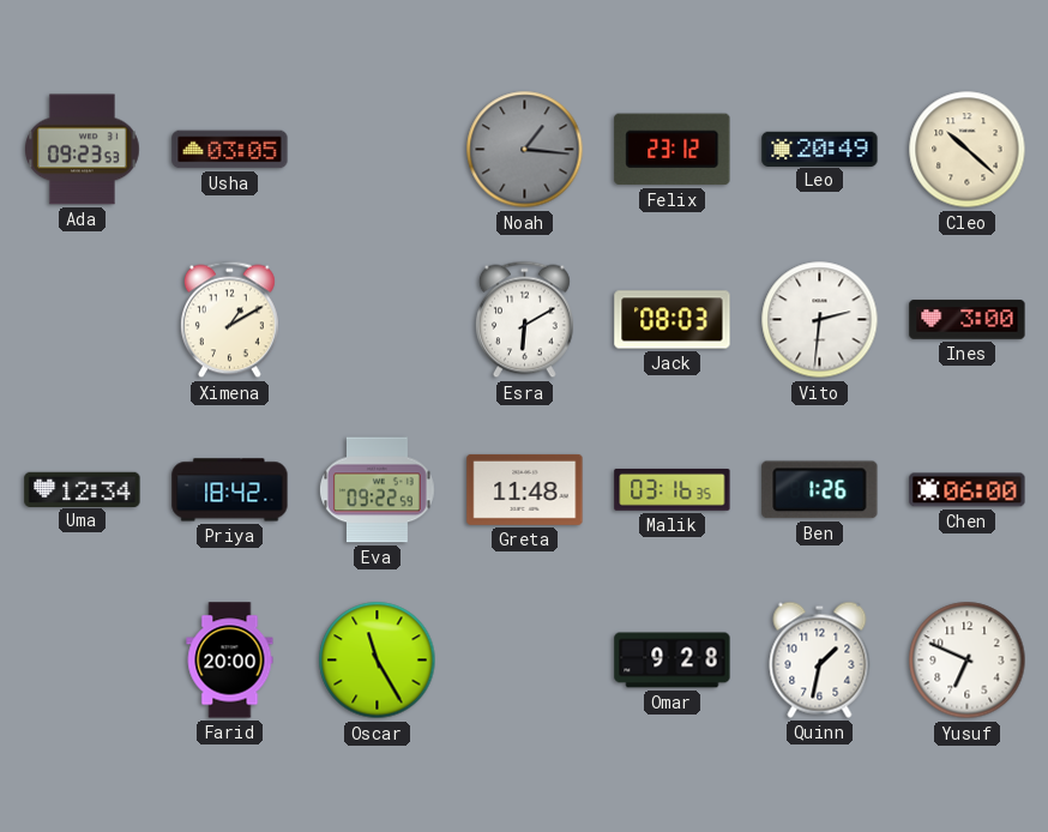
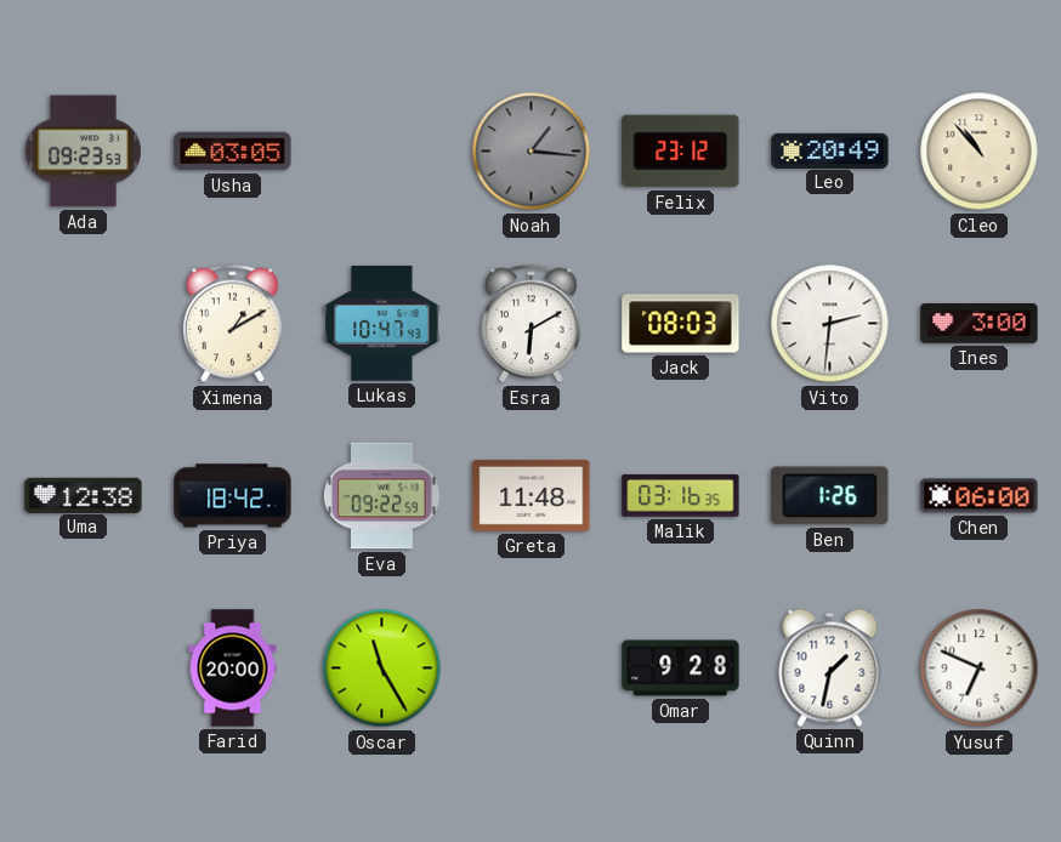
Cleo: 10:22 -> 10:53 (980, 152)
Lukas: none -> 10:47 (382, 324)
Uma: 12:34 -> 12:38 (84, 495)
